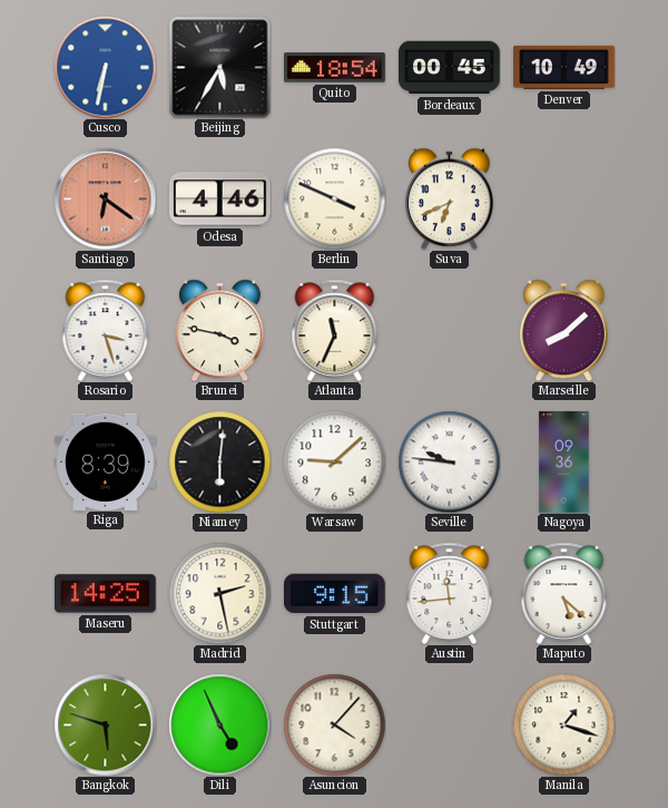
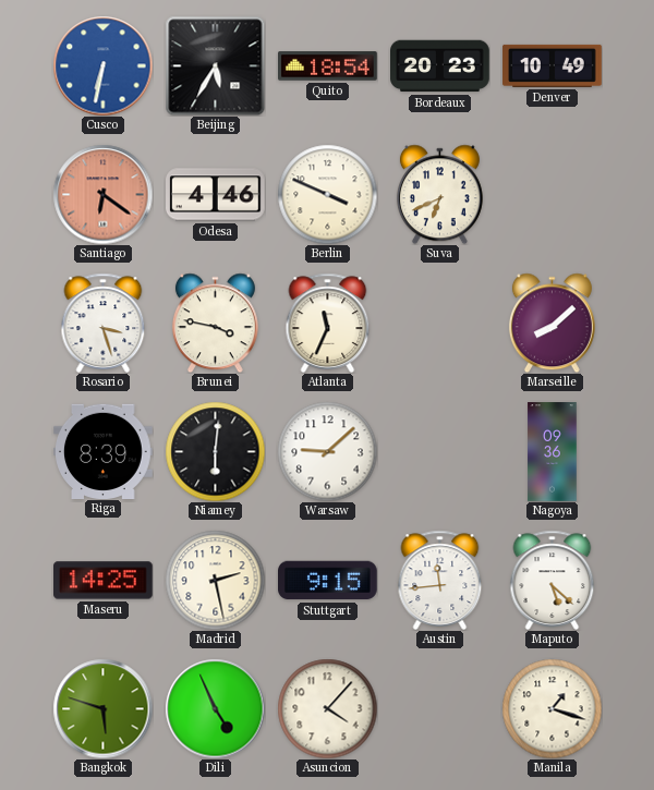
Bordeaux: 00:45 -> 20:23 (440, 66)
Seville: 9:46 -> none (449, 461)
